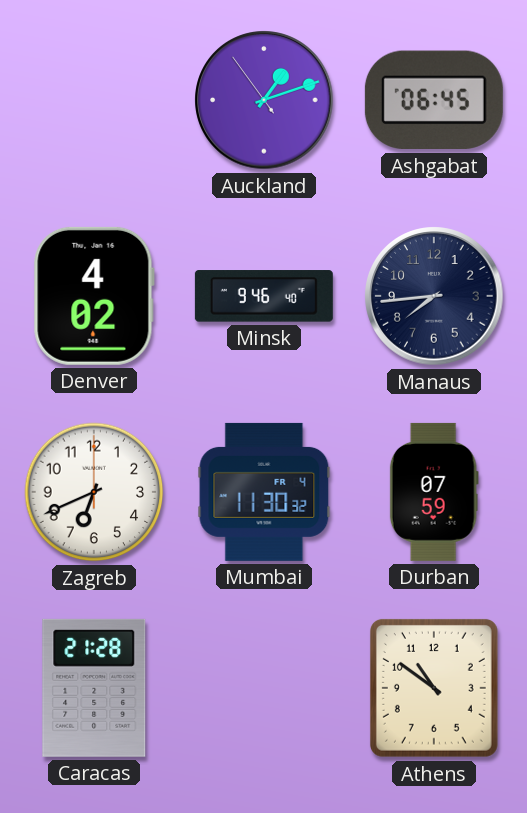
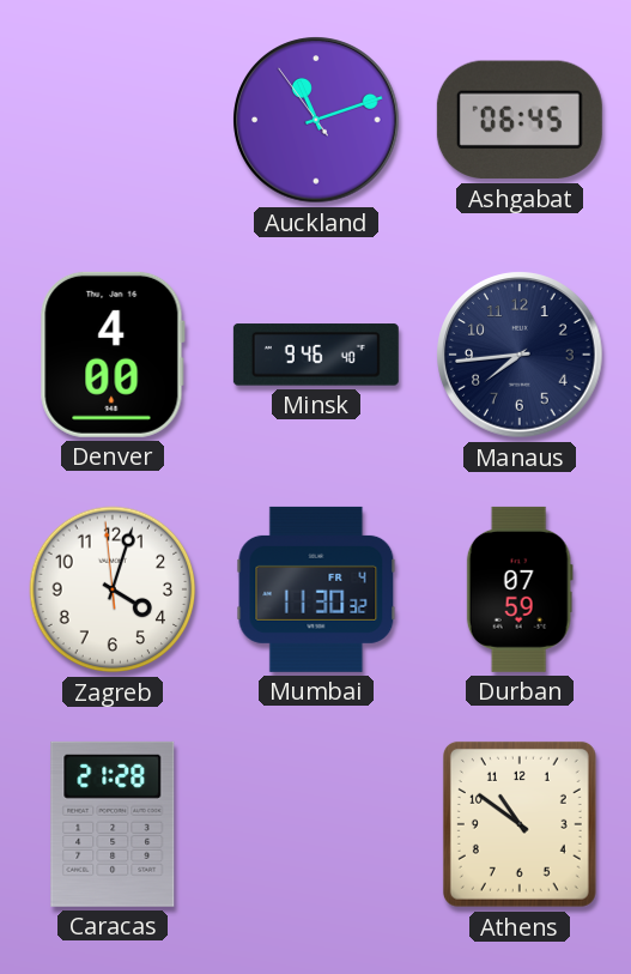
Auckland: 1:11 -> 11:11 (316, 120)
Denver: 4:02 -> 4:00 (113, 355)
Zagreb: 6:41 -> 4:02 (113, 589)
